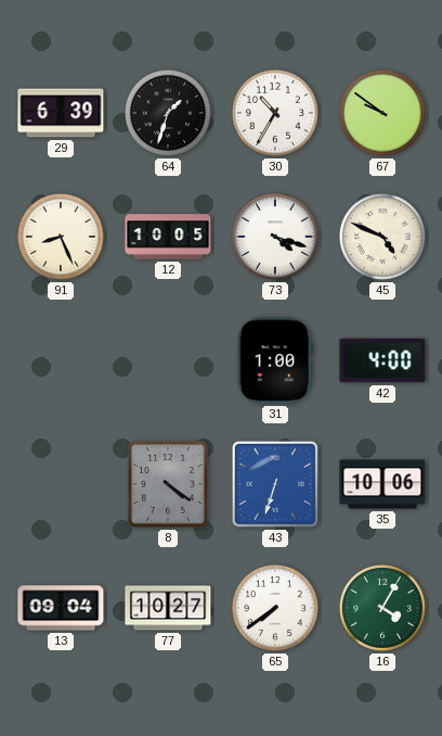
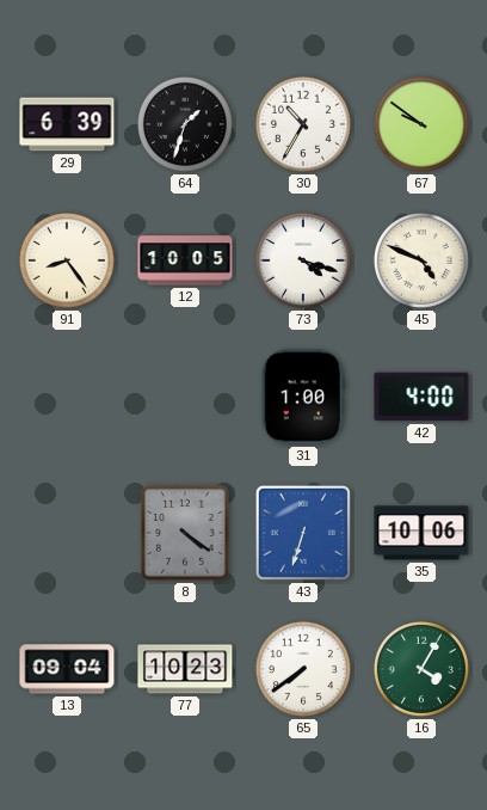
91: 8:26 -> 8:24 (67, 260)
77: 10:27 -> 10:23 (185, 669)
